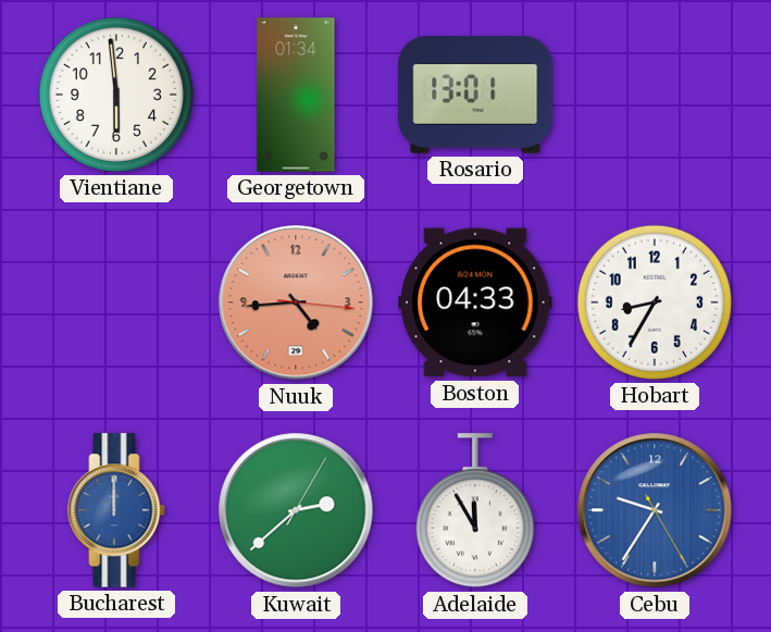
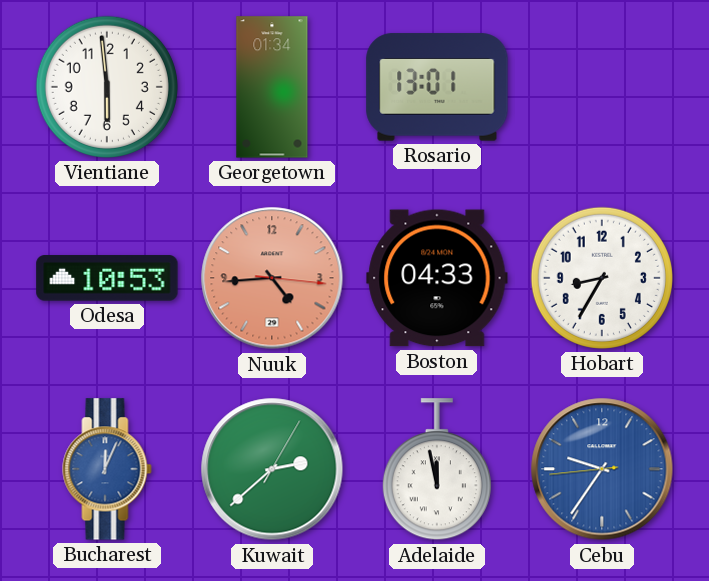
Odesa: none -> 10:53 (107, 278)
Bucharest: 12:00 -> 12:04 (107, 469)
Adelaide: 11:55 -> 11:58 (437, 470)
Cebu: 9:35:25 -> 9:35:44 (602, 469)
